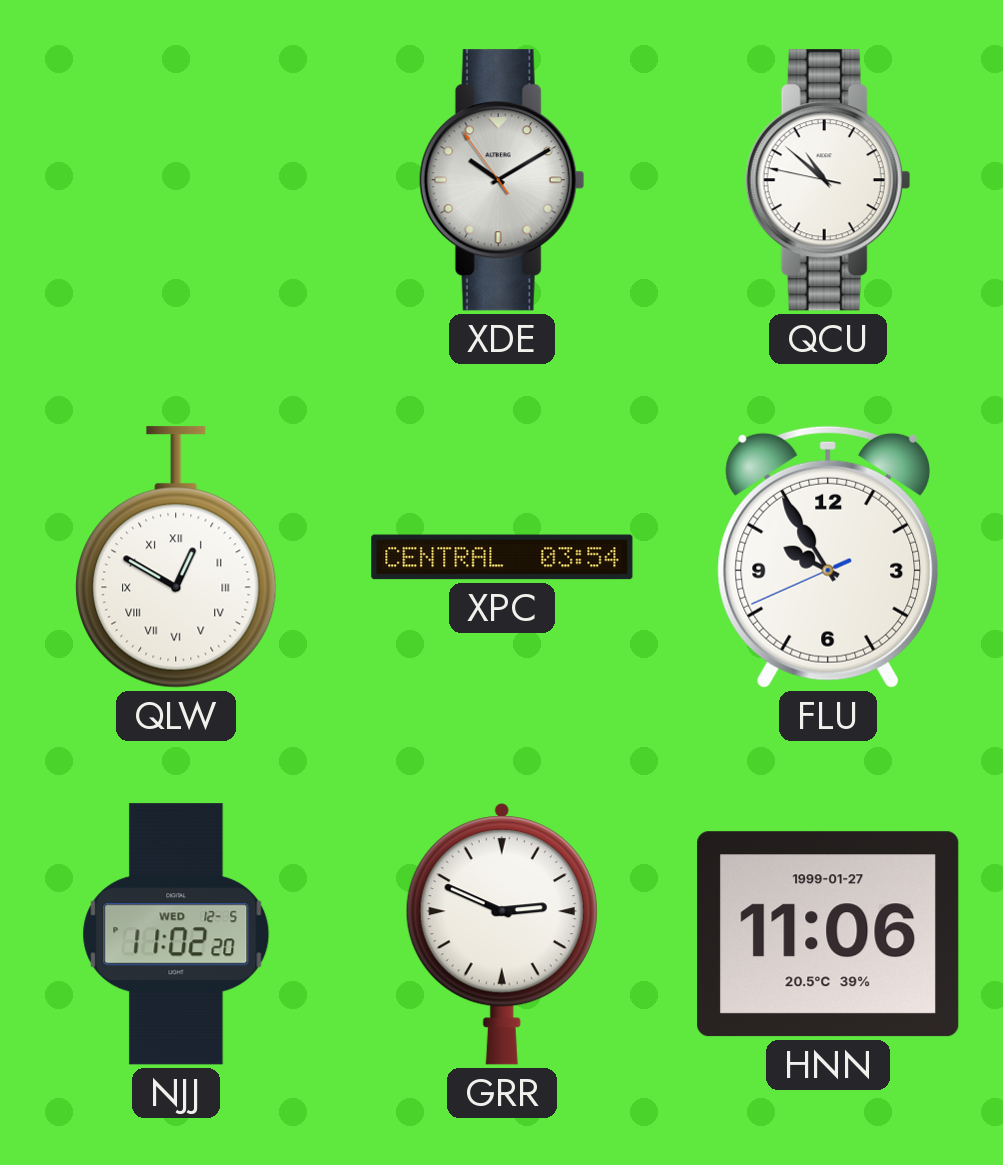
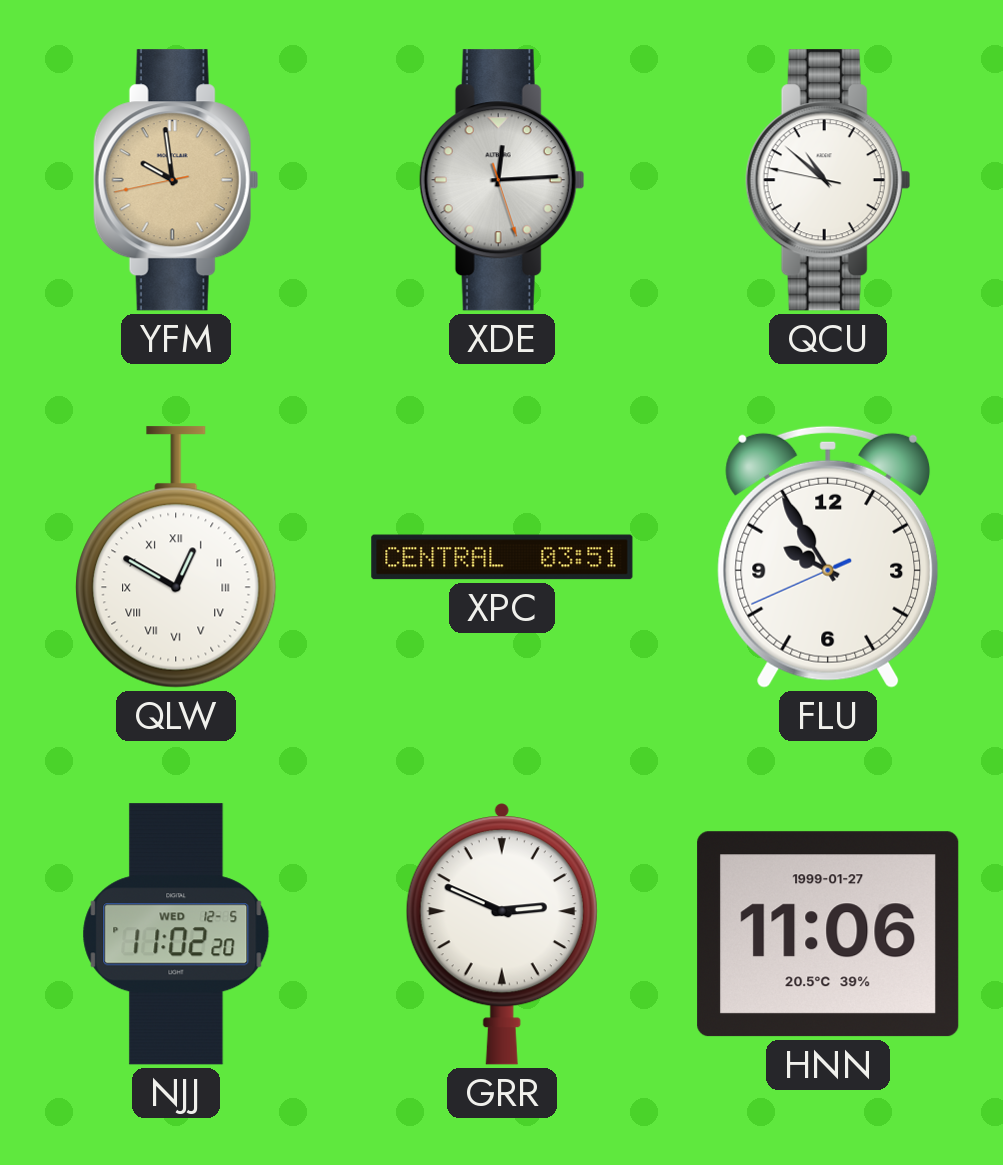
YFM: none -> 9:58 (176, 180)
XDE: 10:09 -> 12:14 (502, 180)
XPC: 03:54 -> 03:51 (502, 557)
